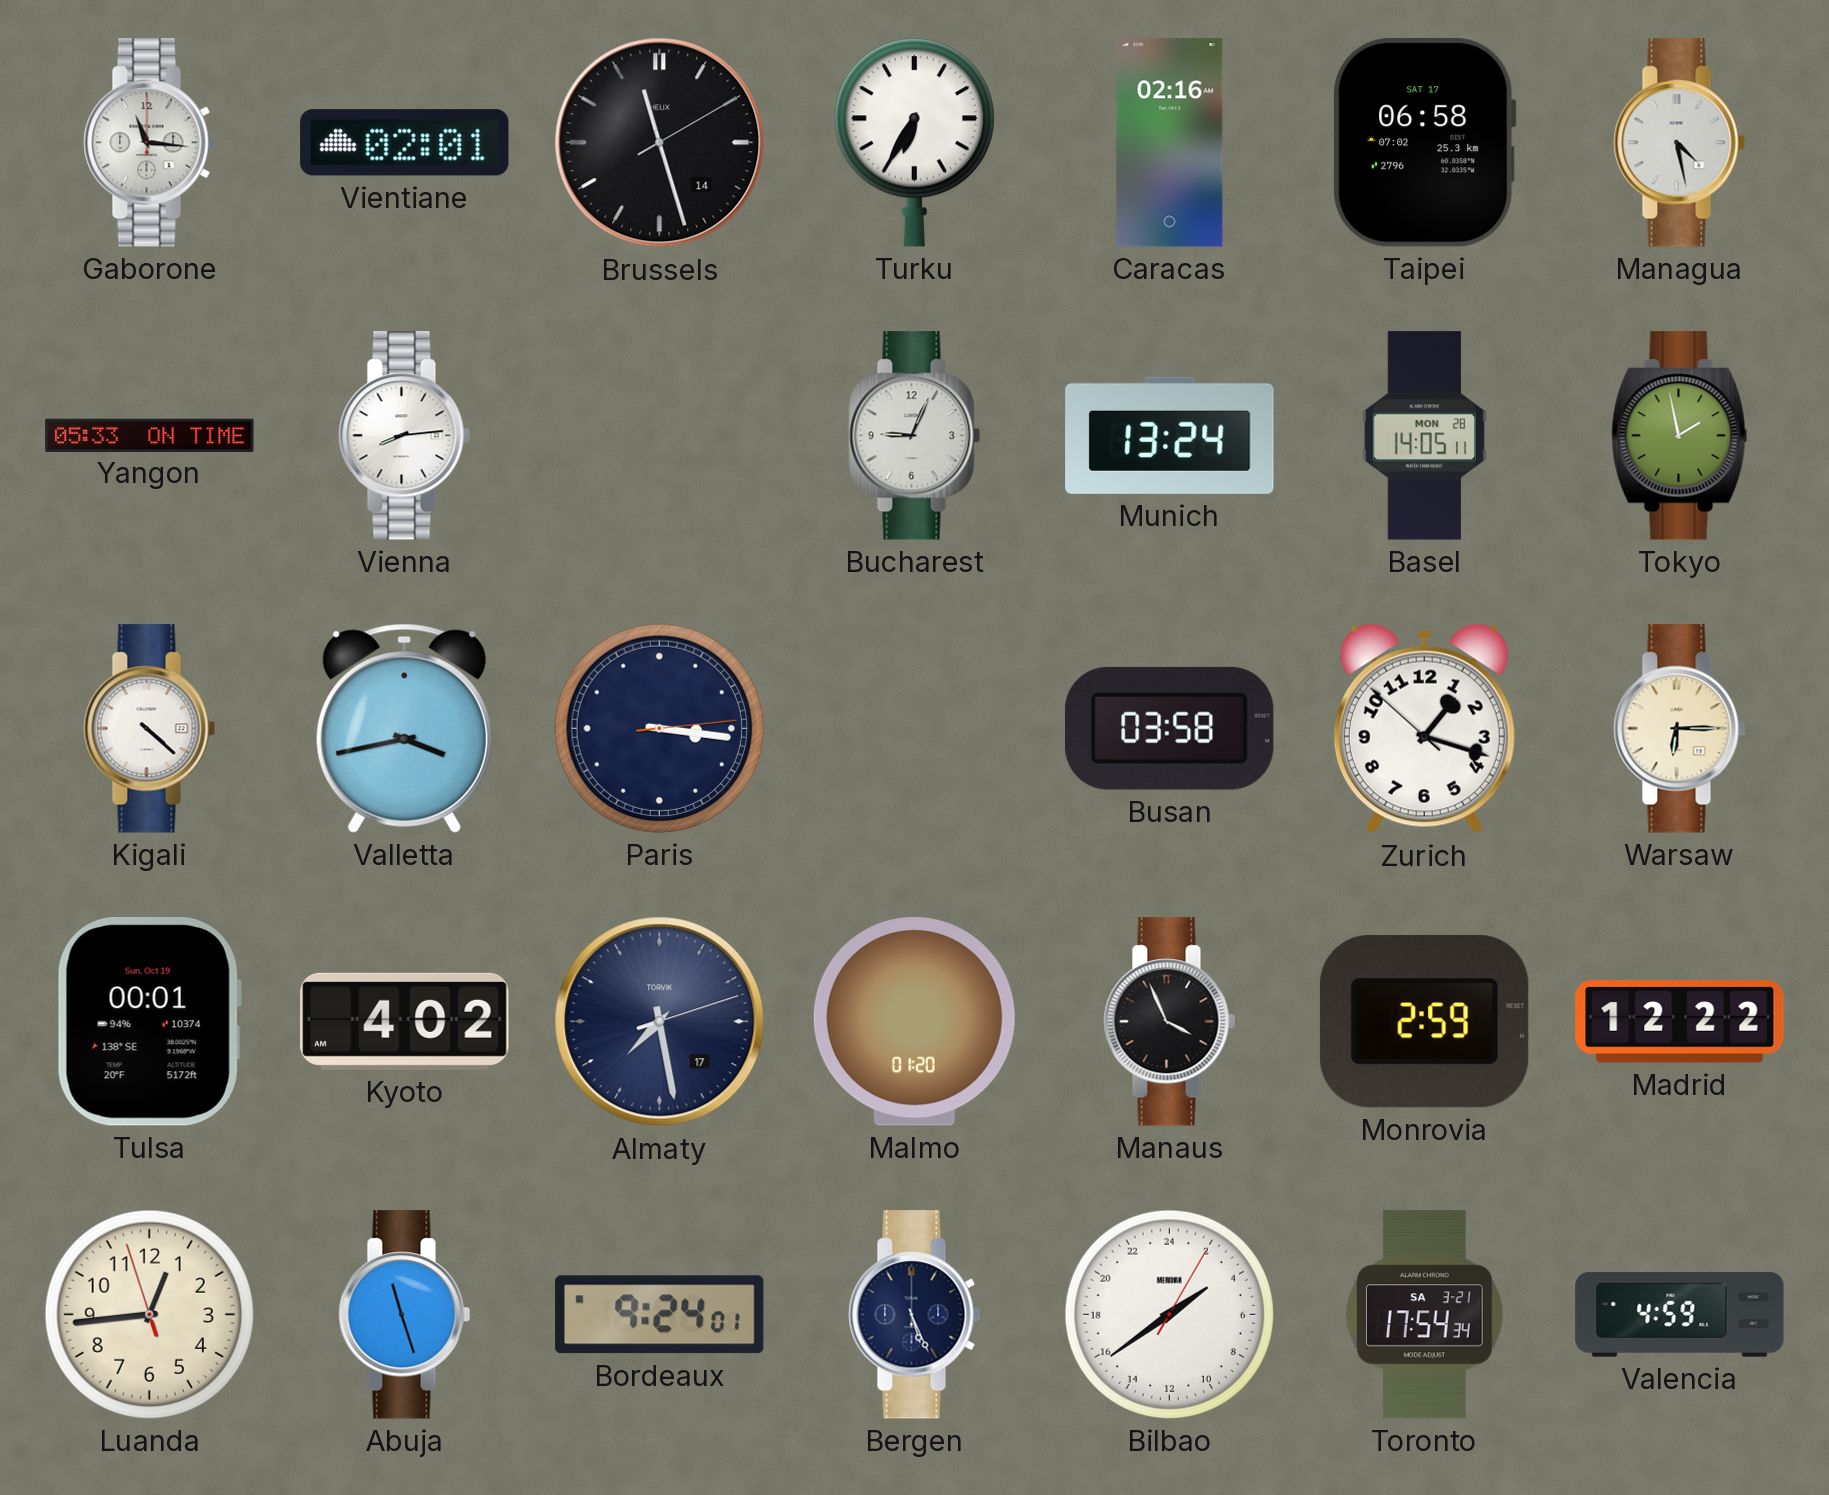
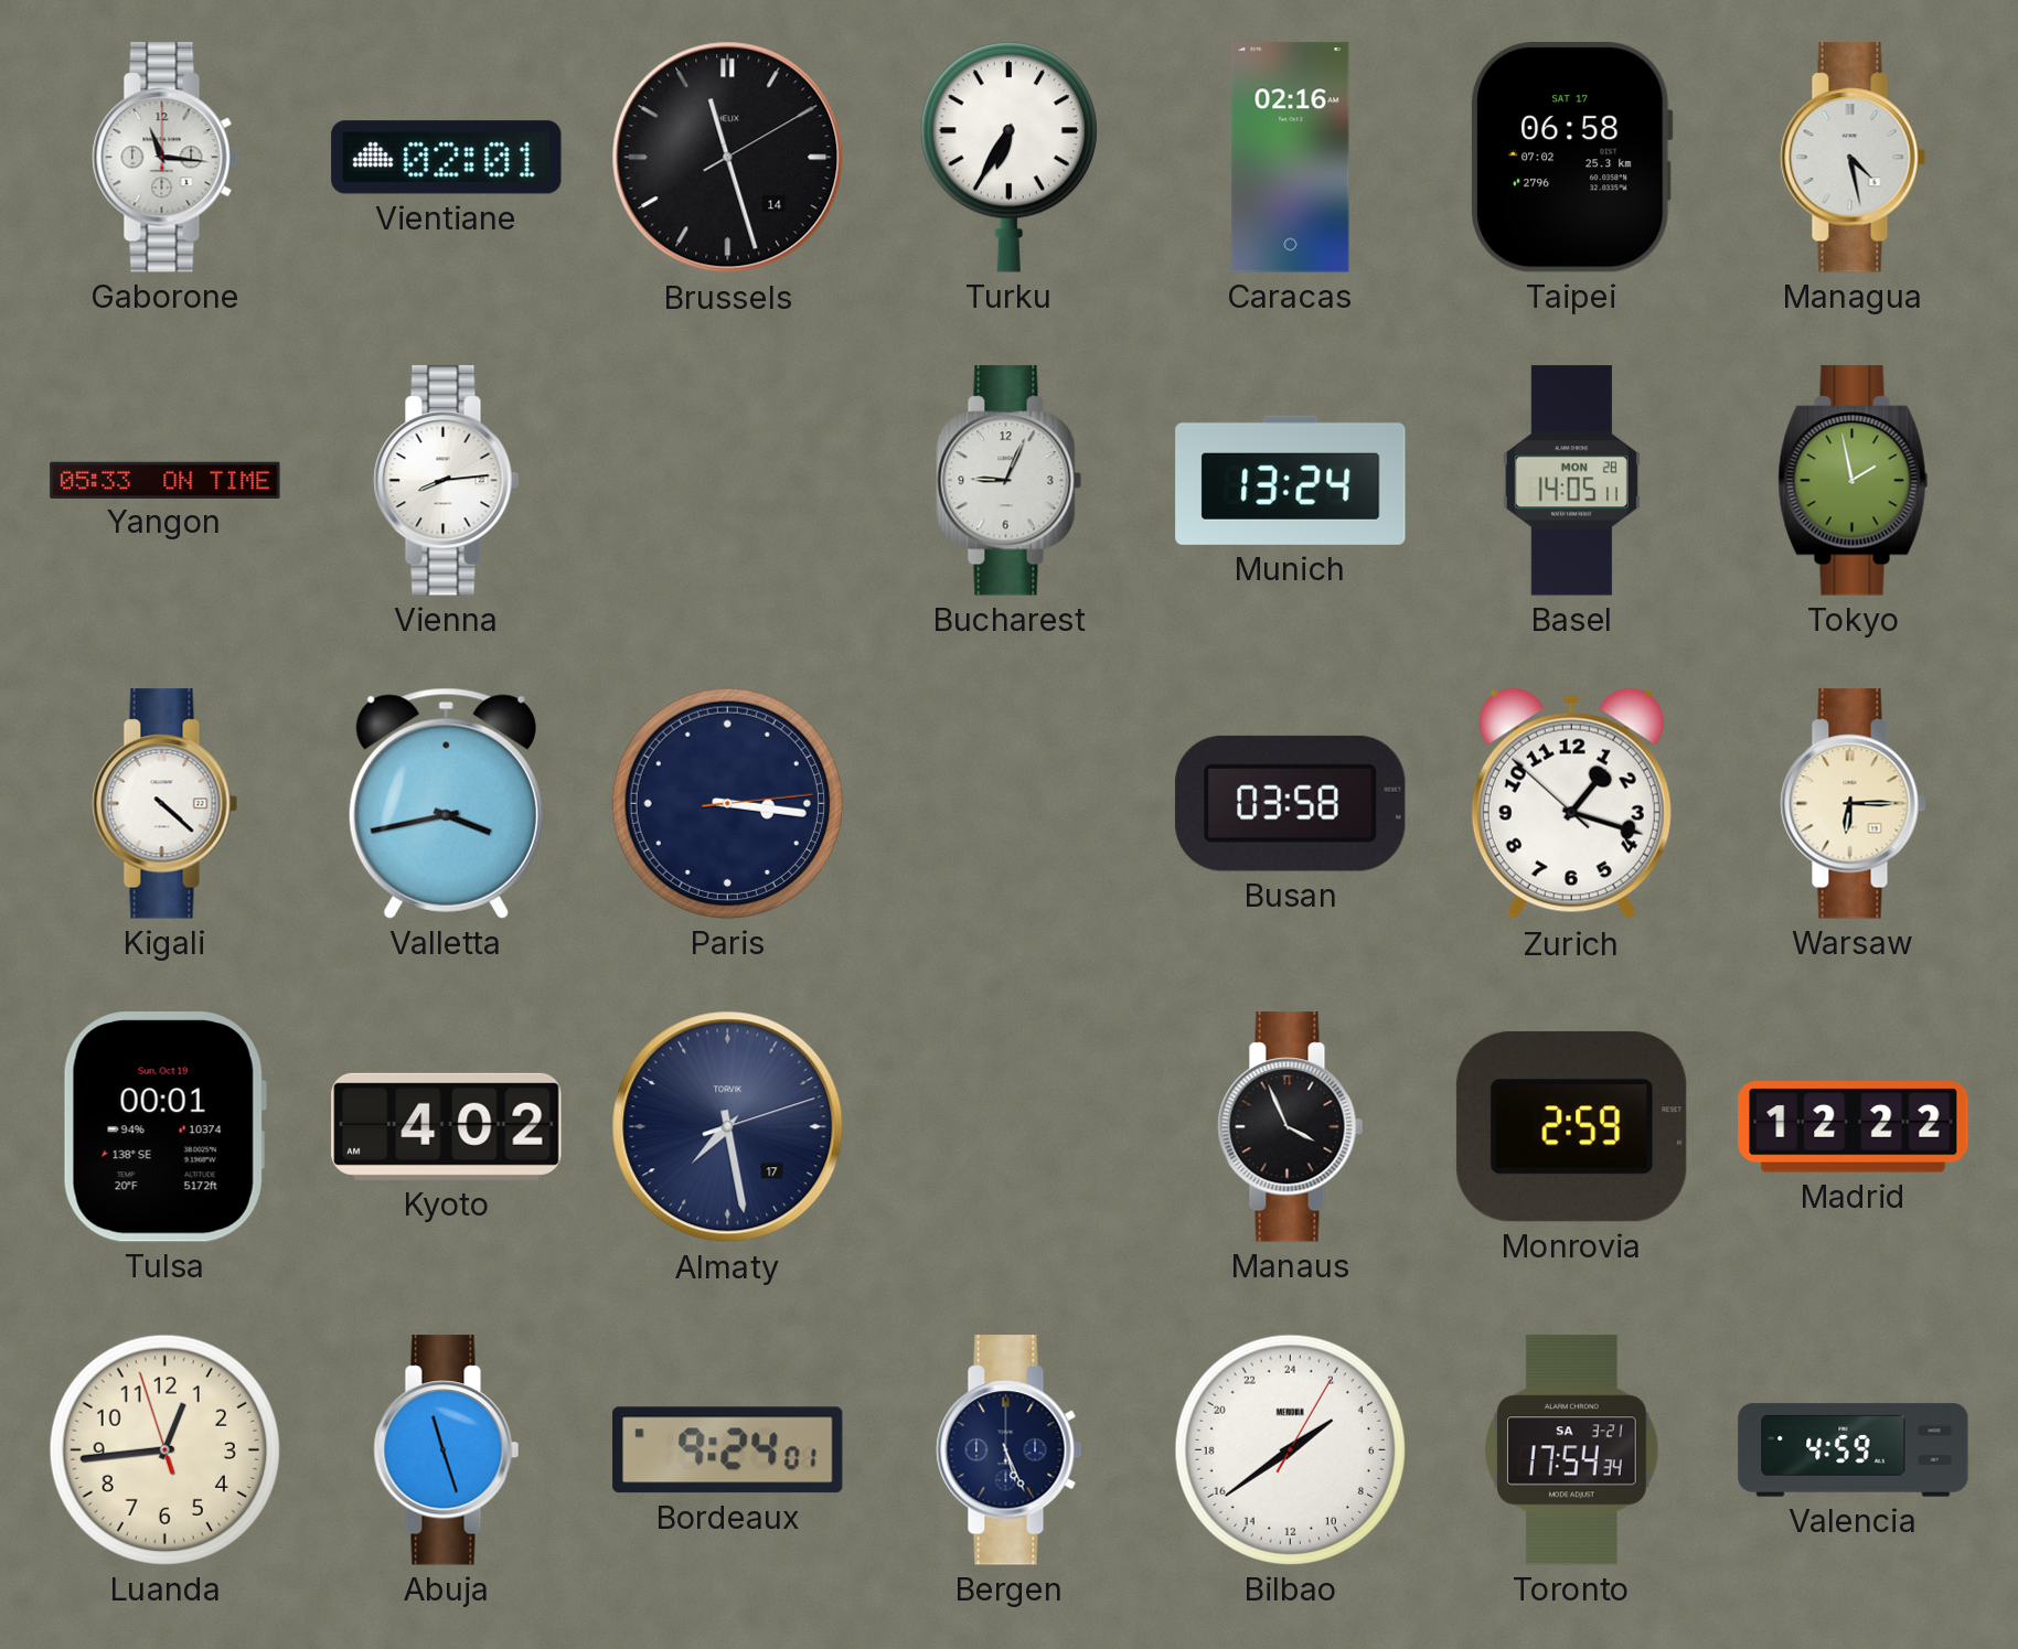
Malmo: 01:20 -> none (914, 1022)
